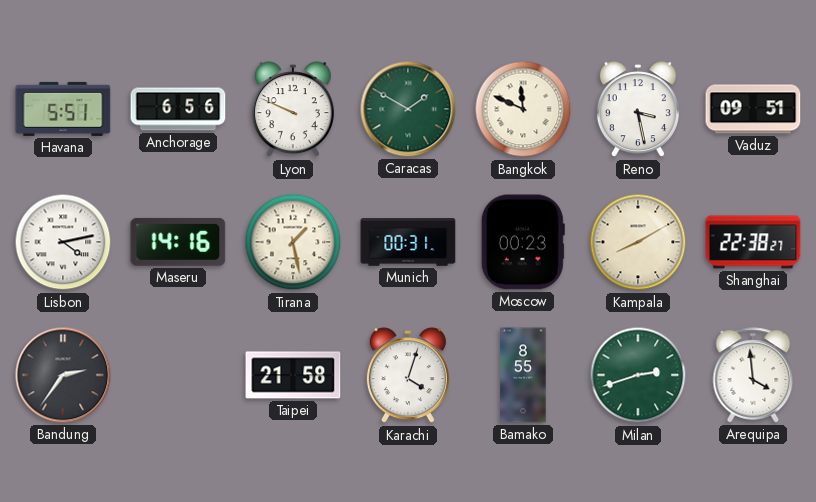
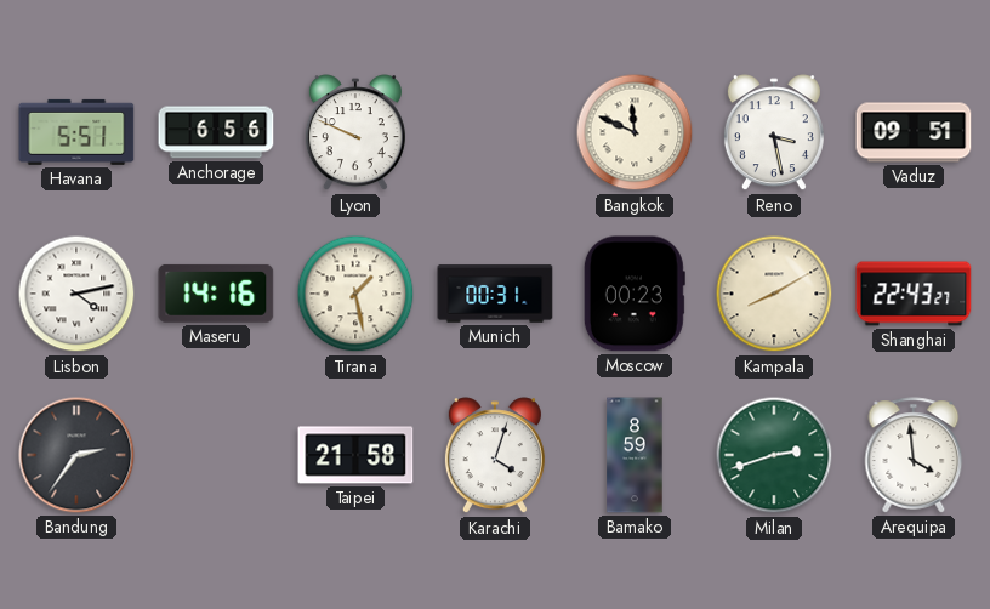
Caracas: 1:50 -> none (408, 109)
Shanghai: 22:38 -> 22:43 (914, 294)
Bamako: 8:55 -> 8:59 (635, 455)
